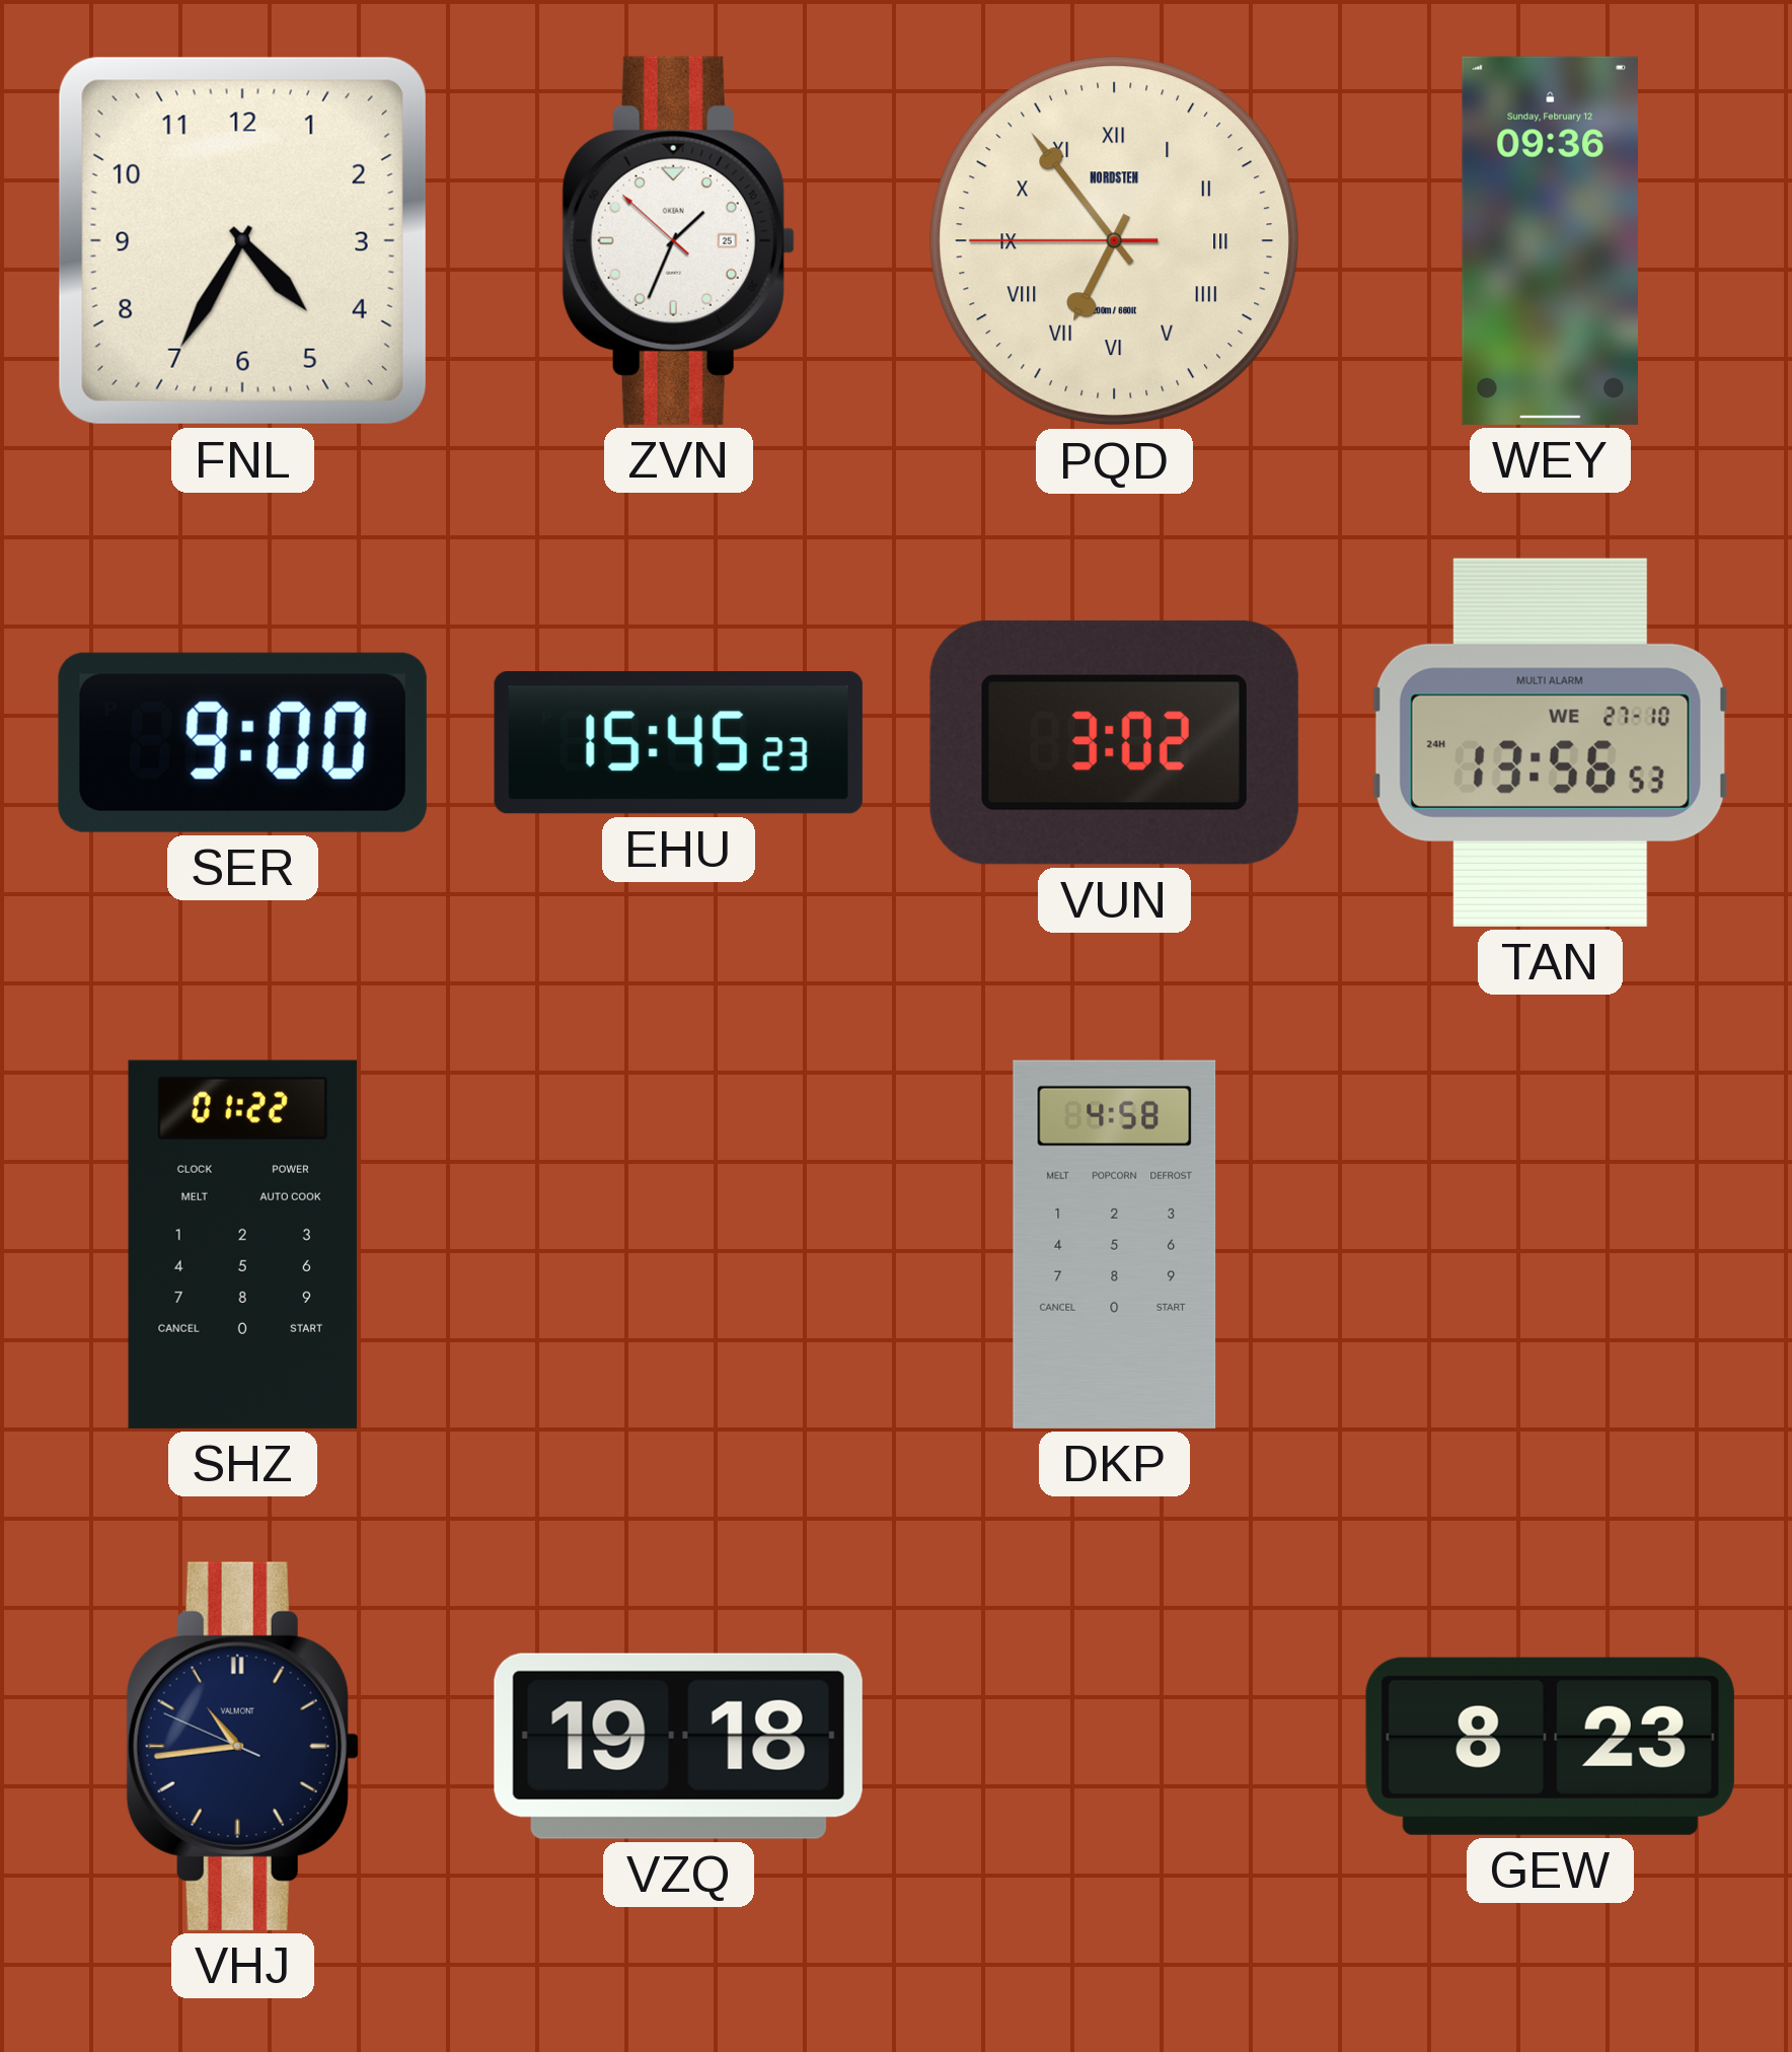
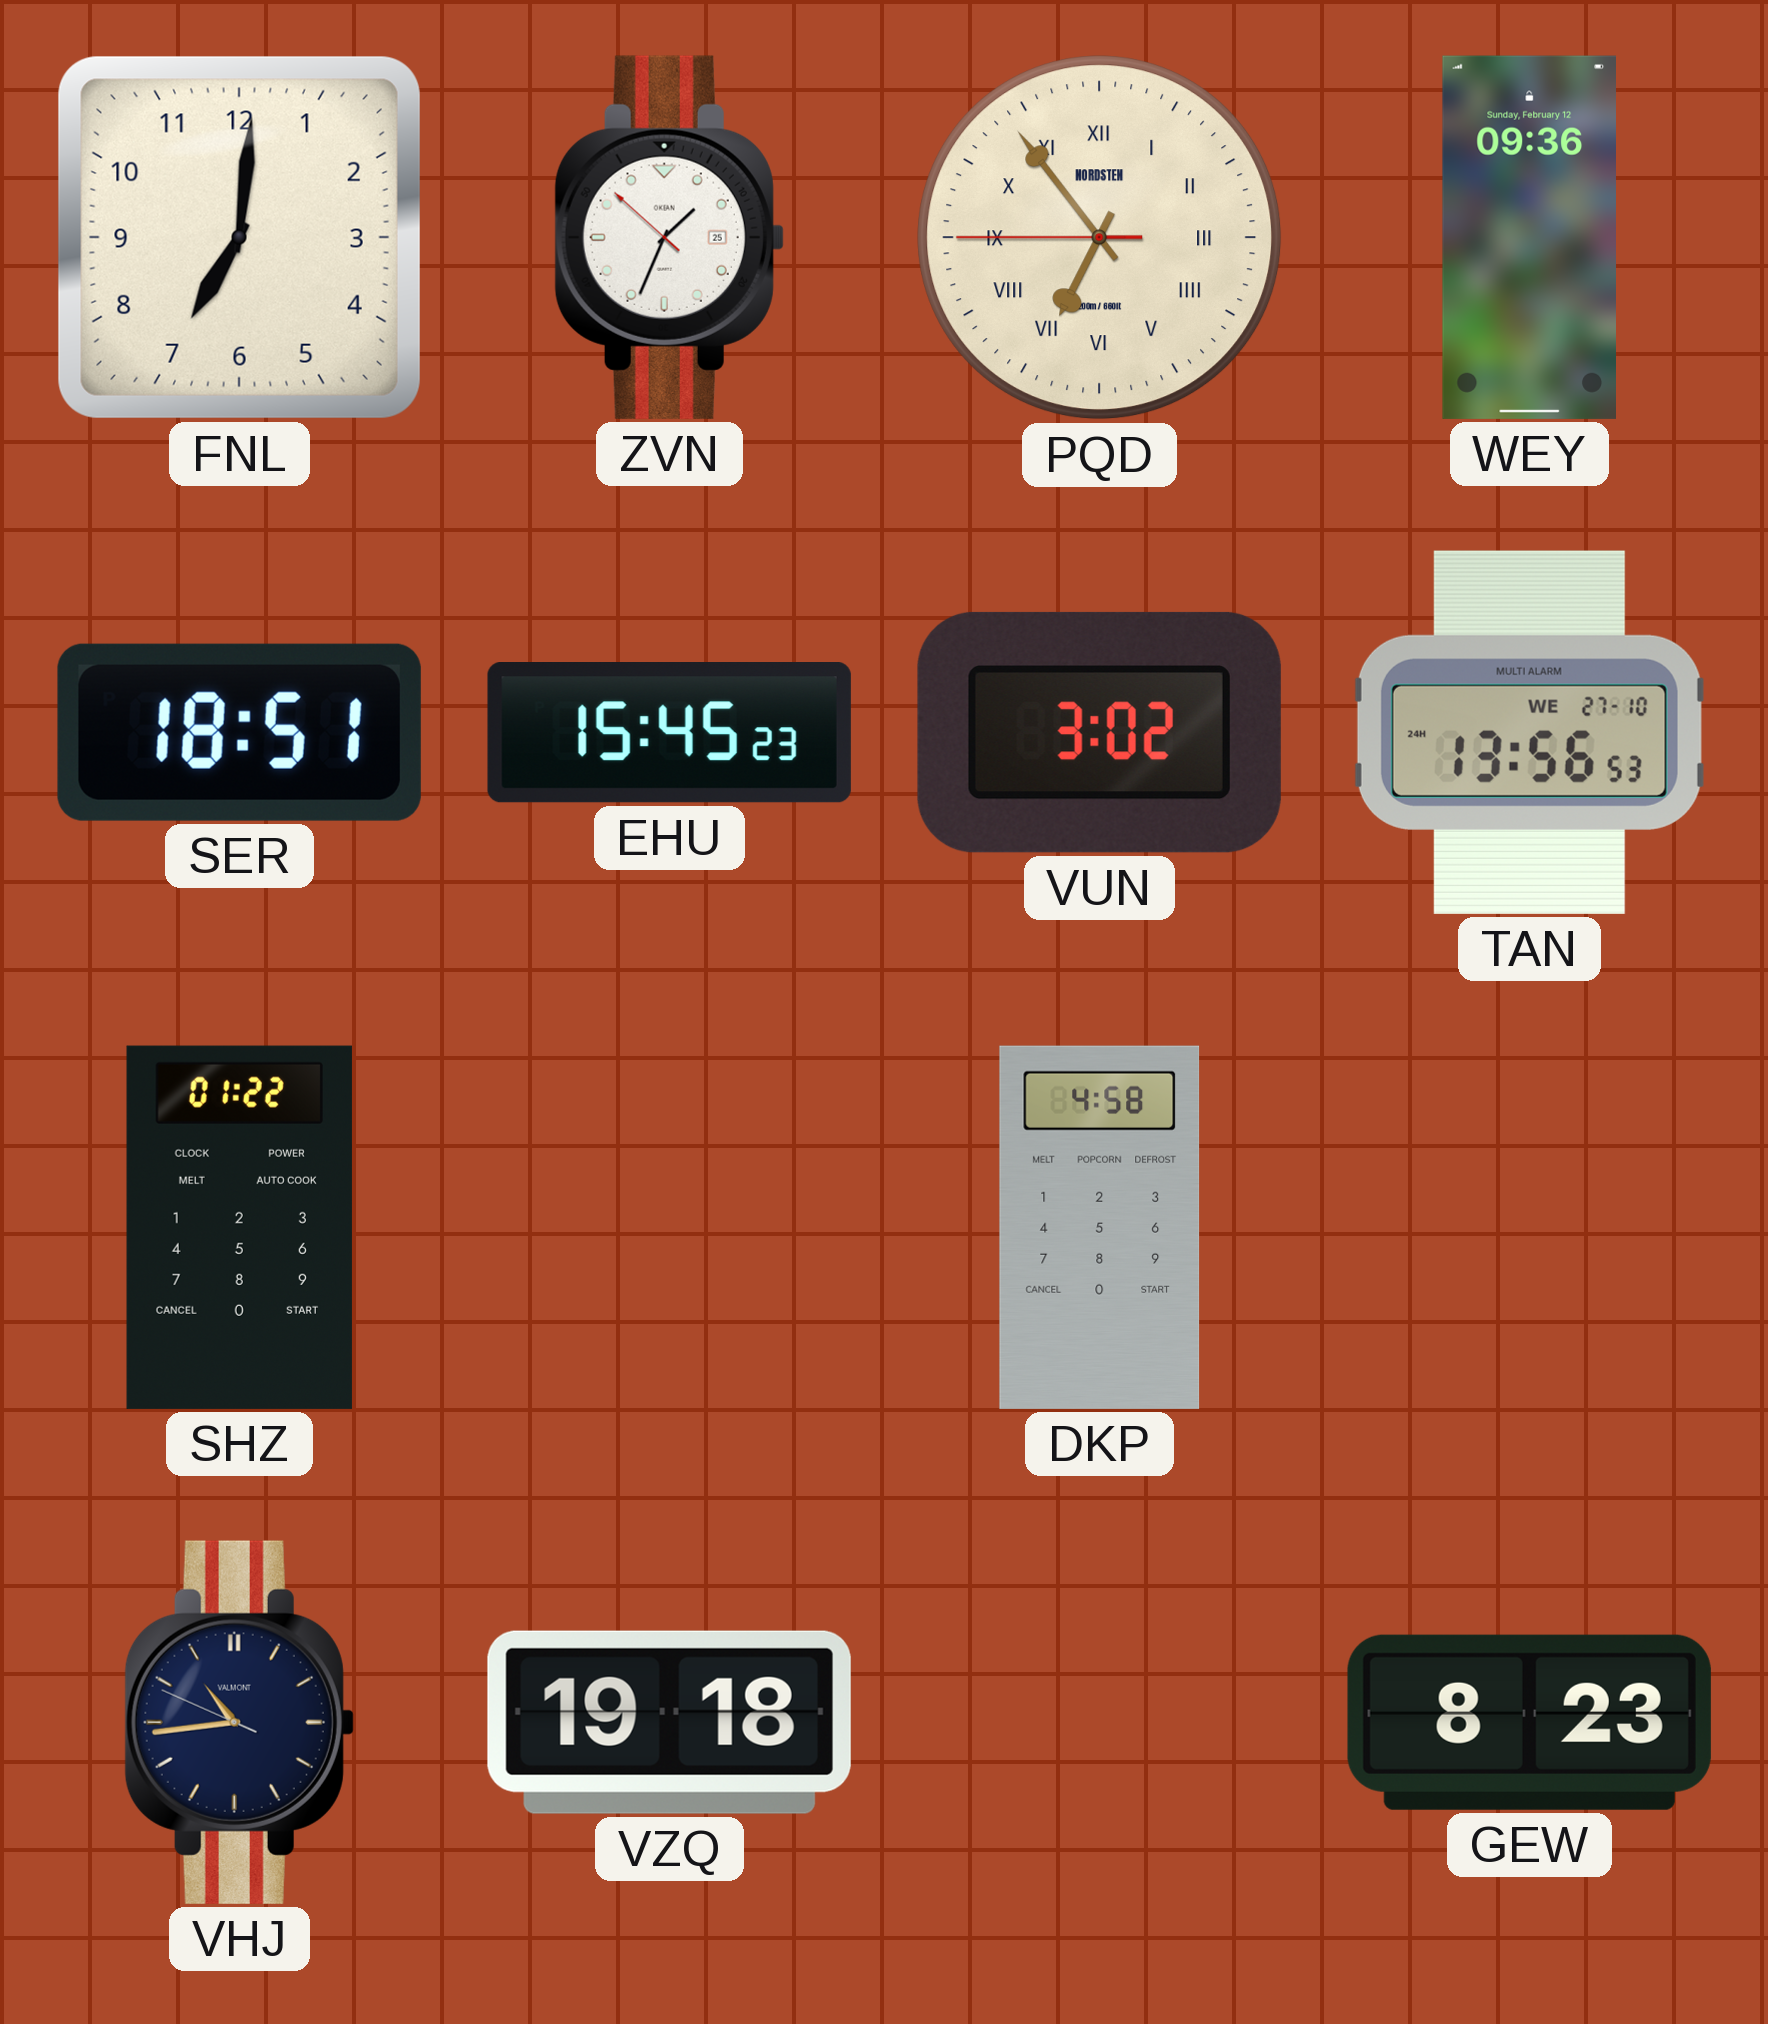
FNL: 4:35 -> 7:01 (239, 237)
SER: 9:00 -> 18:51 (239, 732)
